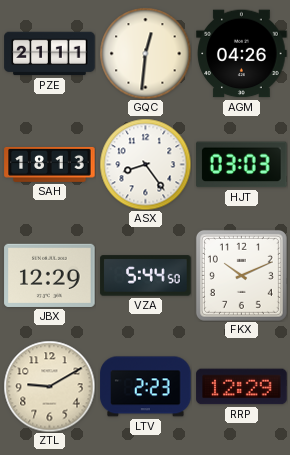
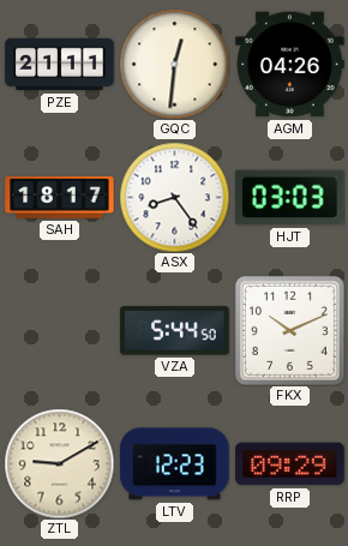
SAH: 18:13 -> 18:17 (60, 197)
JBX: 12:29 -> none (50, 275)
LTV: 2:23 -> 12:23 (175, 464)
RRP: 12:29 -> 09:29 (290, 464)
